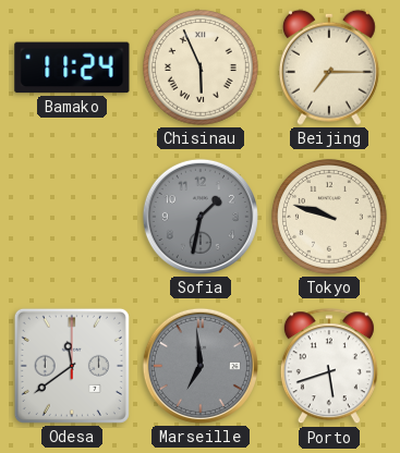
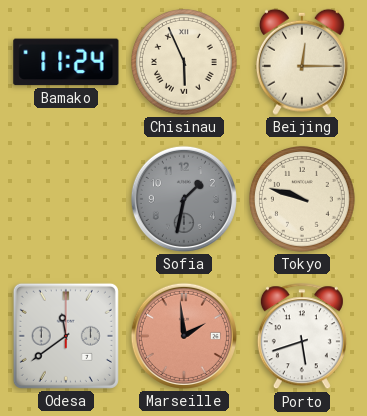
Beijing: 7:15 -> 12:15 (302, 62)
Marseille: 6:59 -> 1:59 (184, 336)
Marseille dial: grey -> salmon (184, 336)
